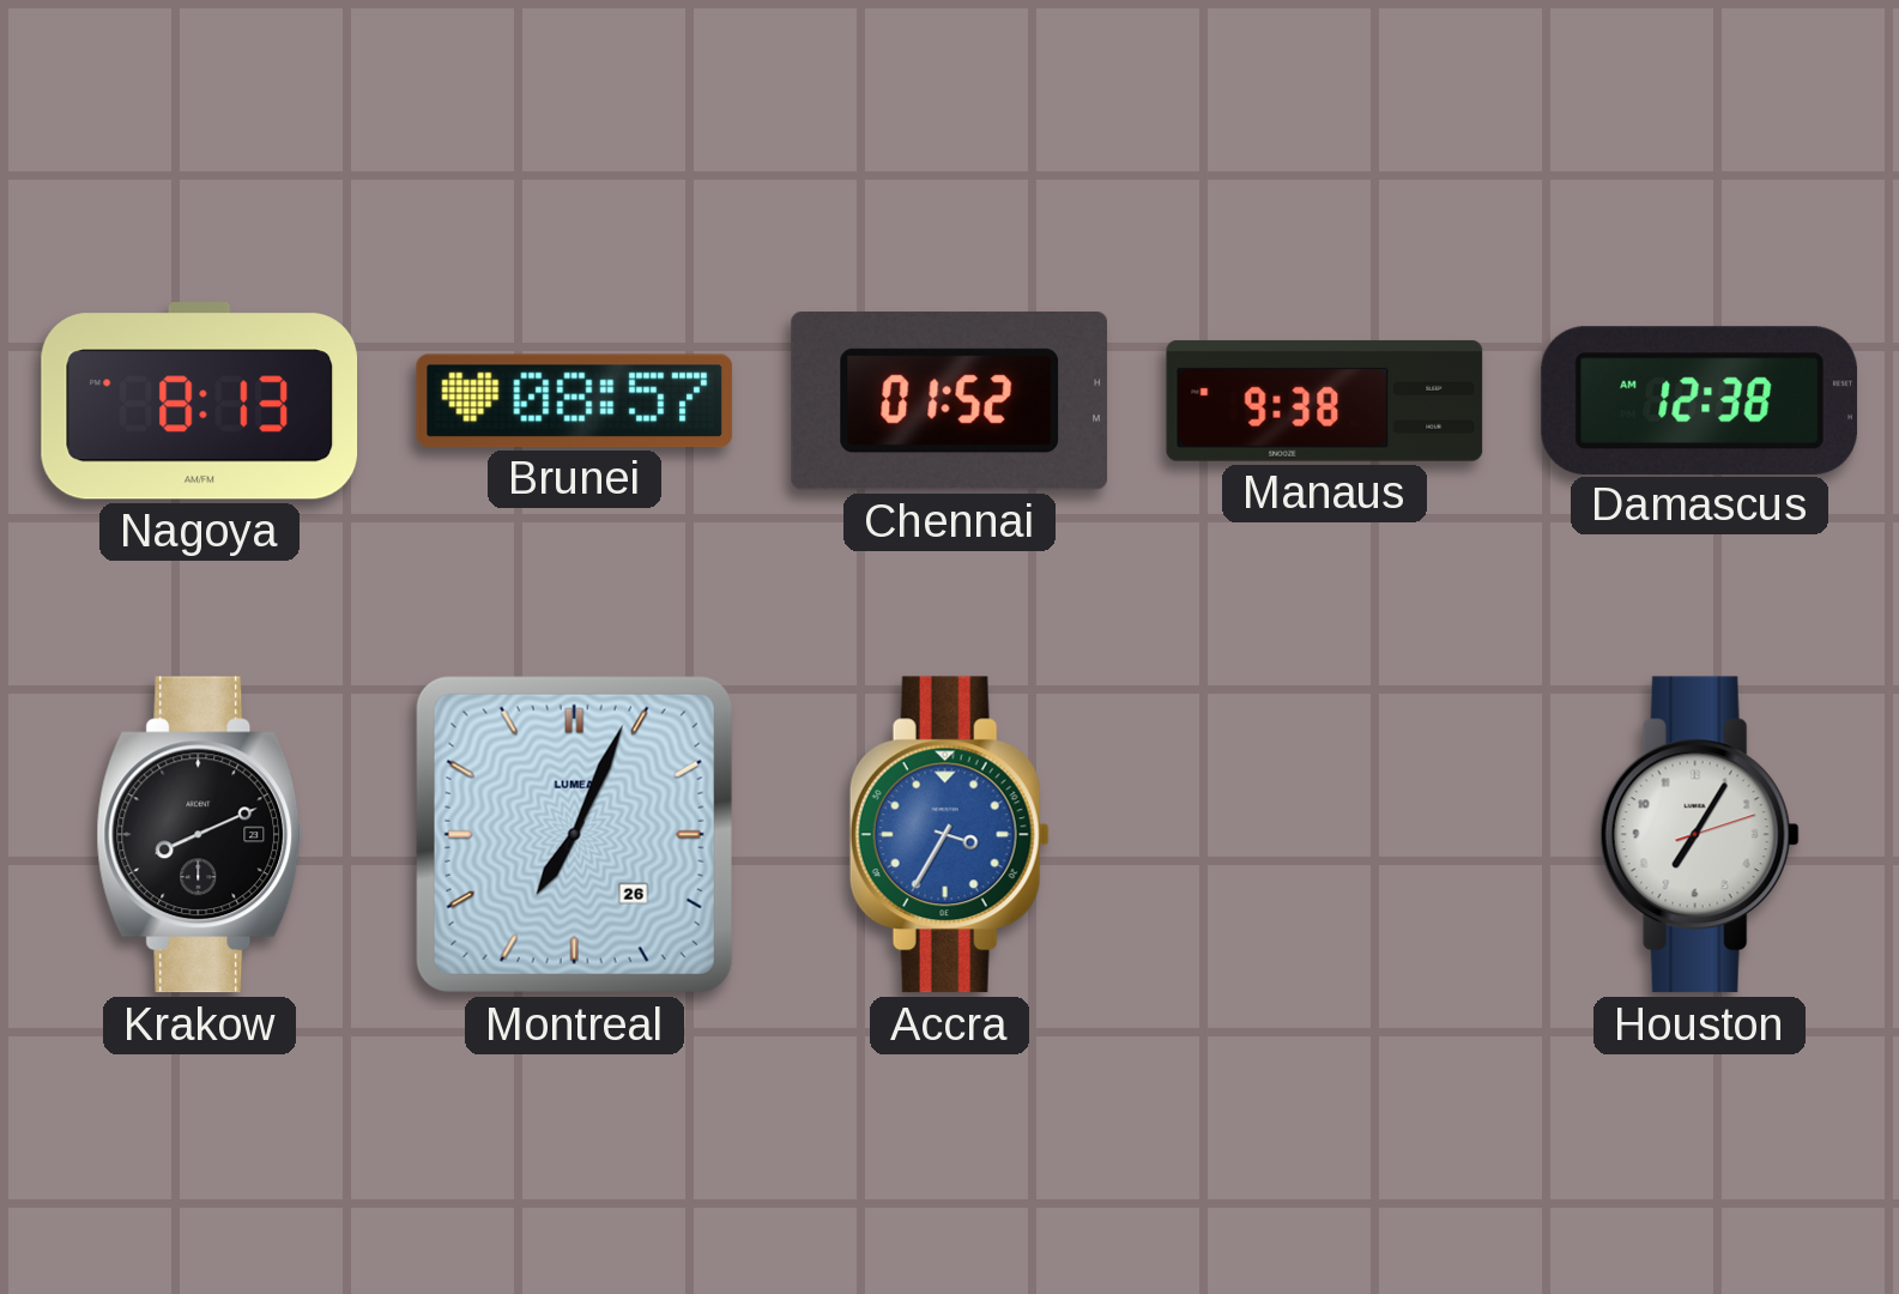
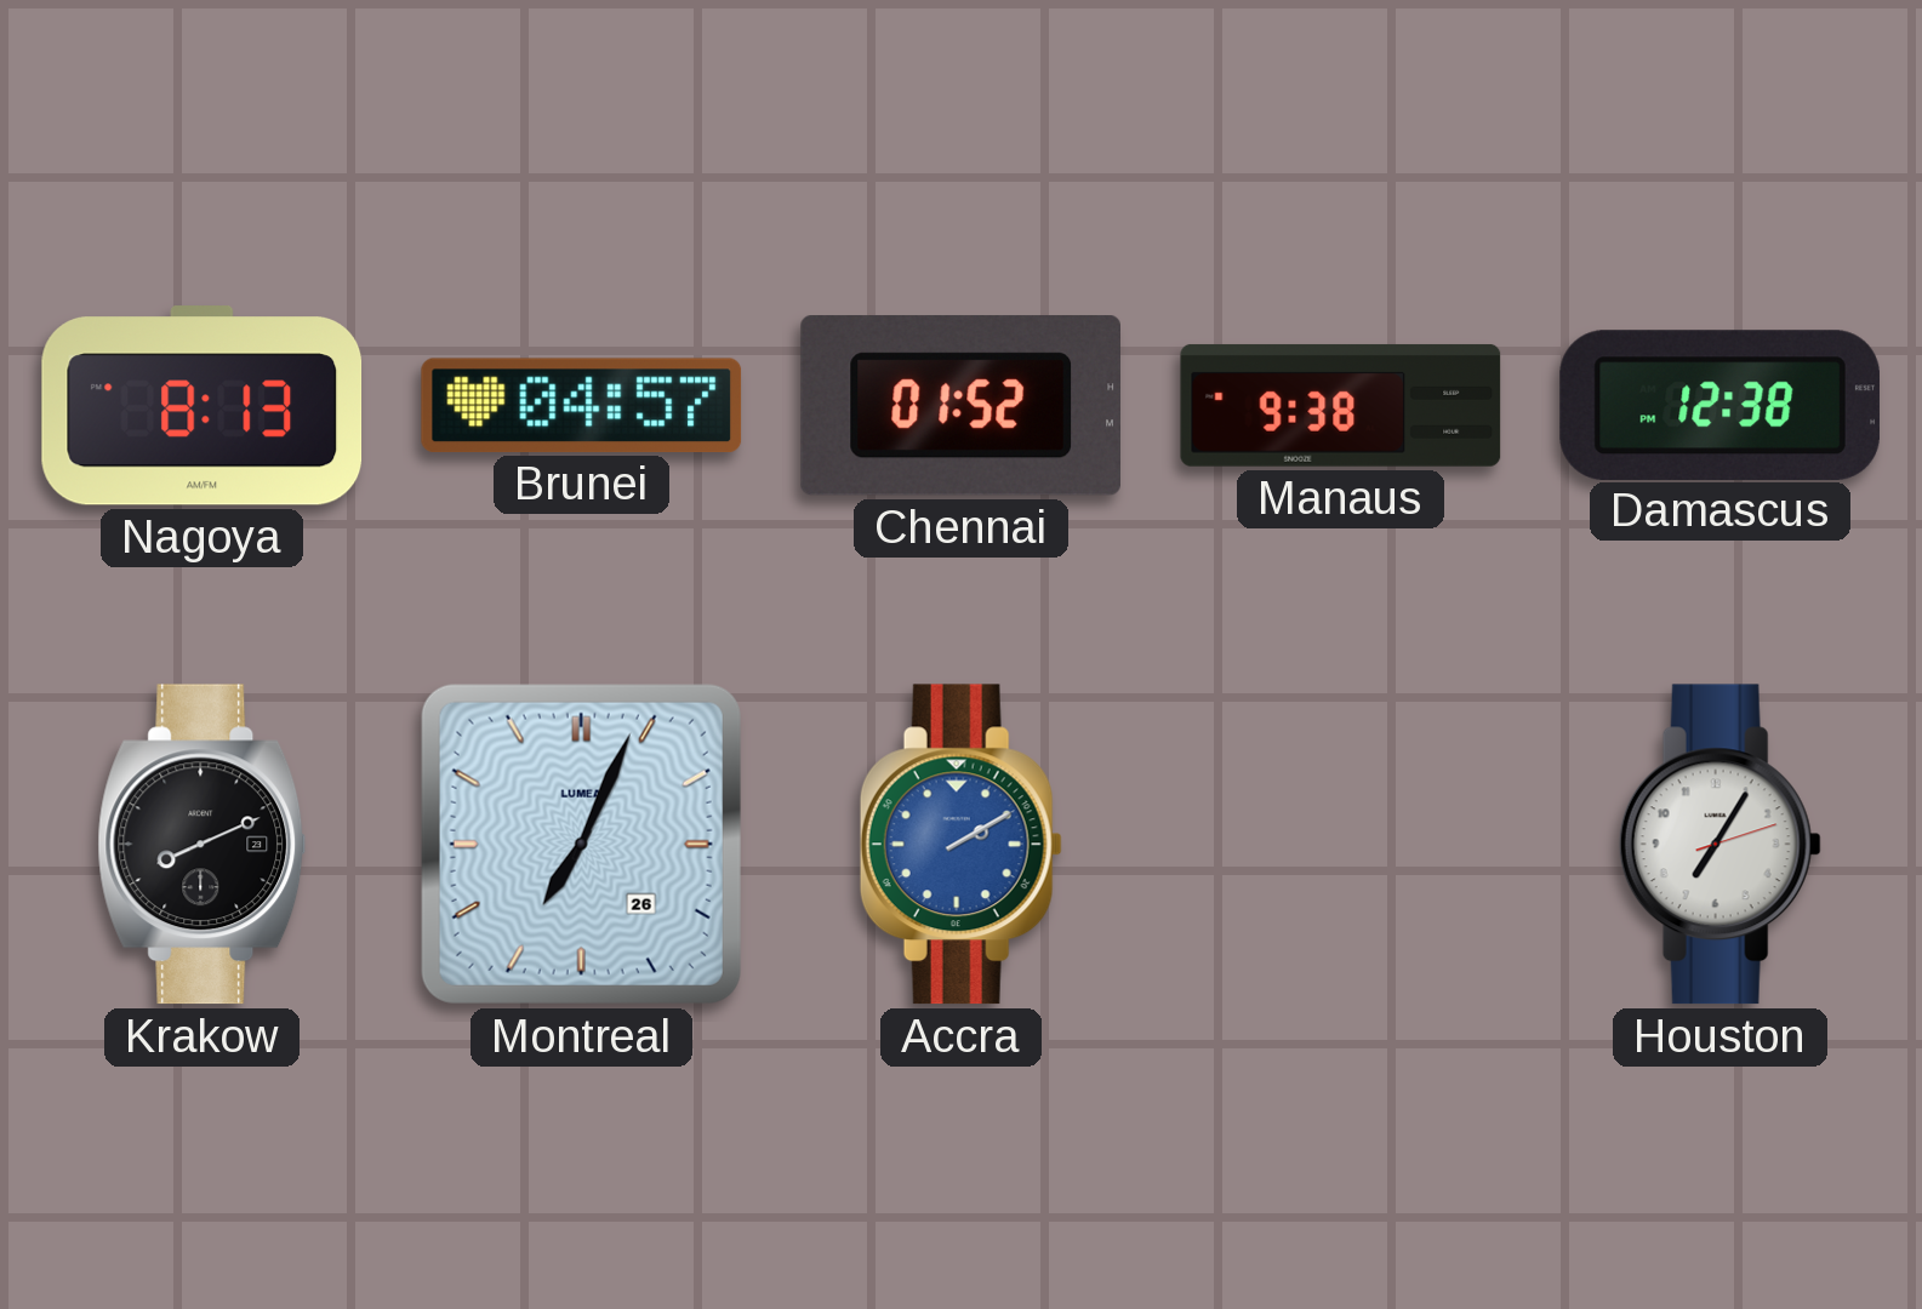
Brunei: 08:57 -> 04:57 (582, 405)
Damascus: 12:38 AM -> 12:38 PM (1719, 405)
Accra: 3:35 -> 2:10 (960, 845)
